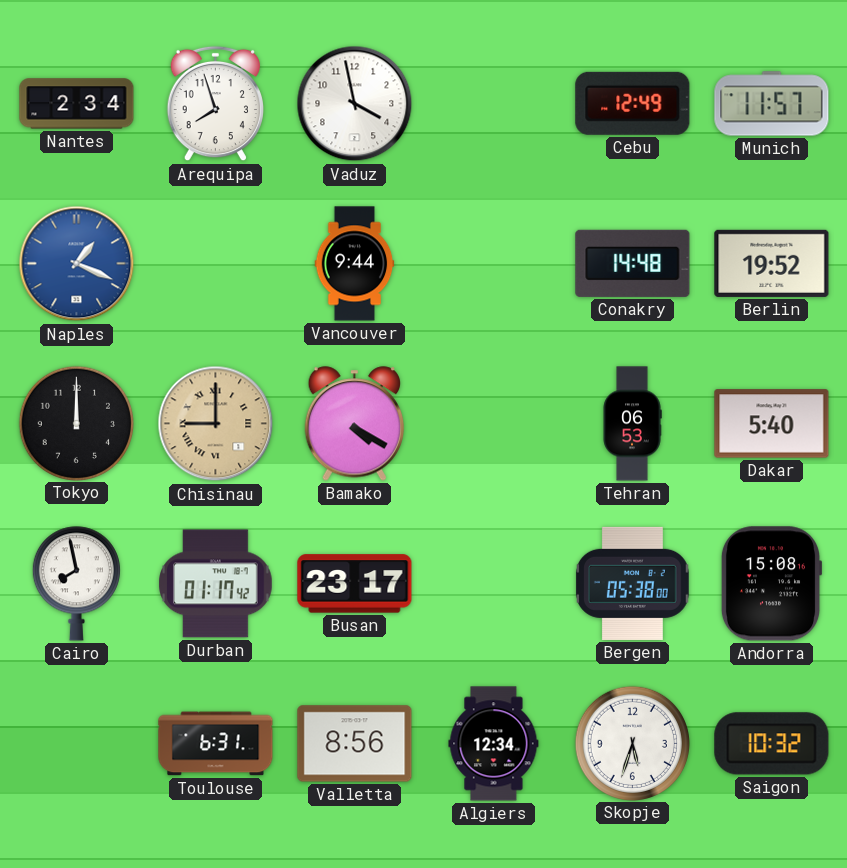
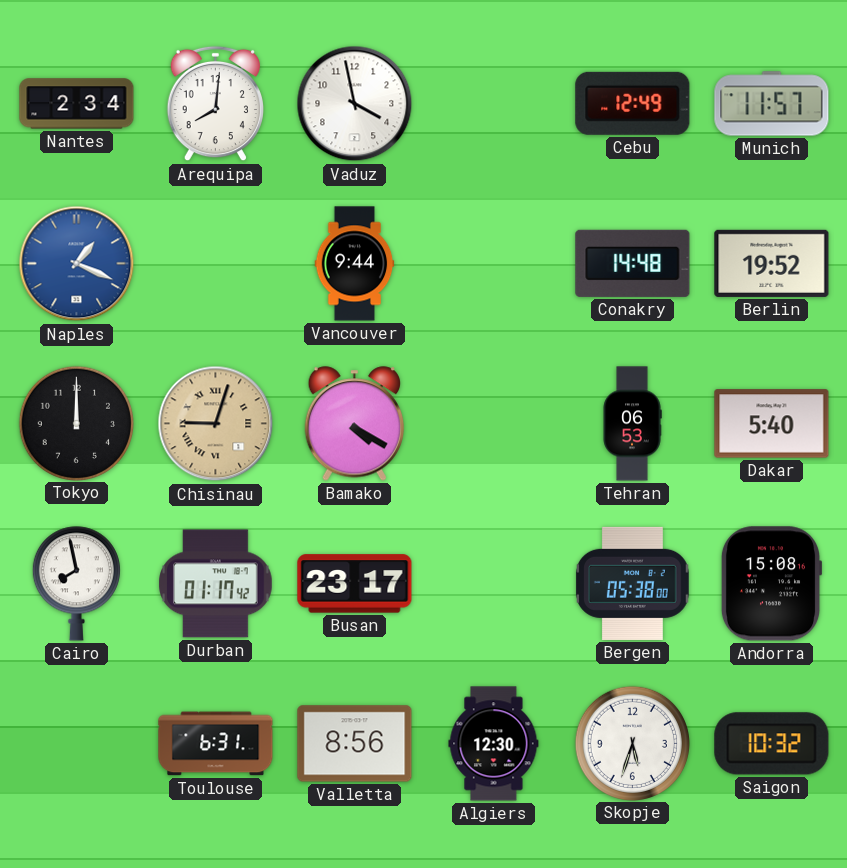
Arequipa: 7:57 -> 8:01 (215, 104)
Chisinau: 9:00 -> 9:03 (216, 424)
Algiers: 12:34 -> 12:30 (494, 744)
